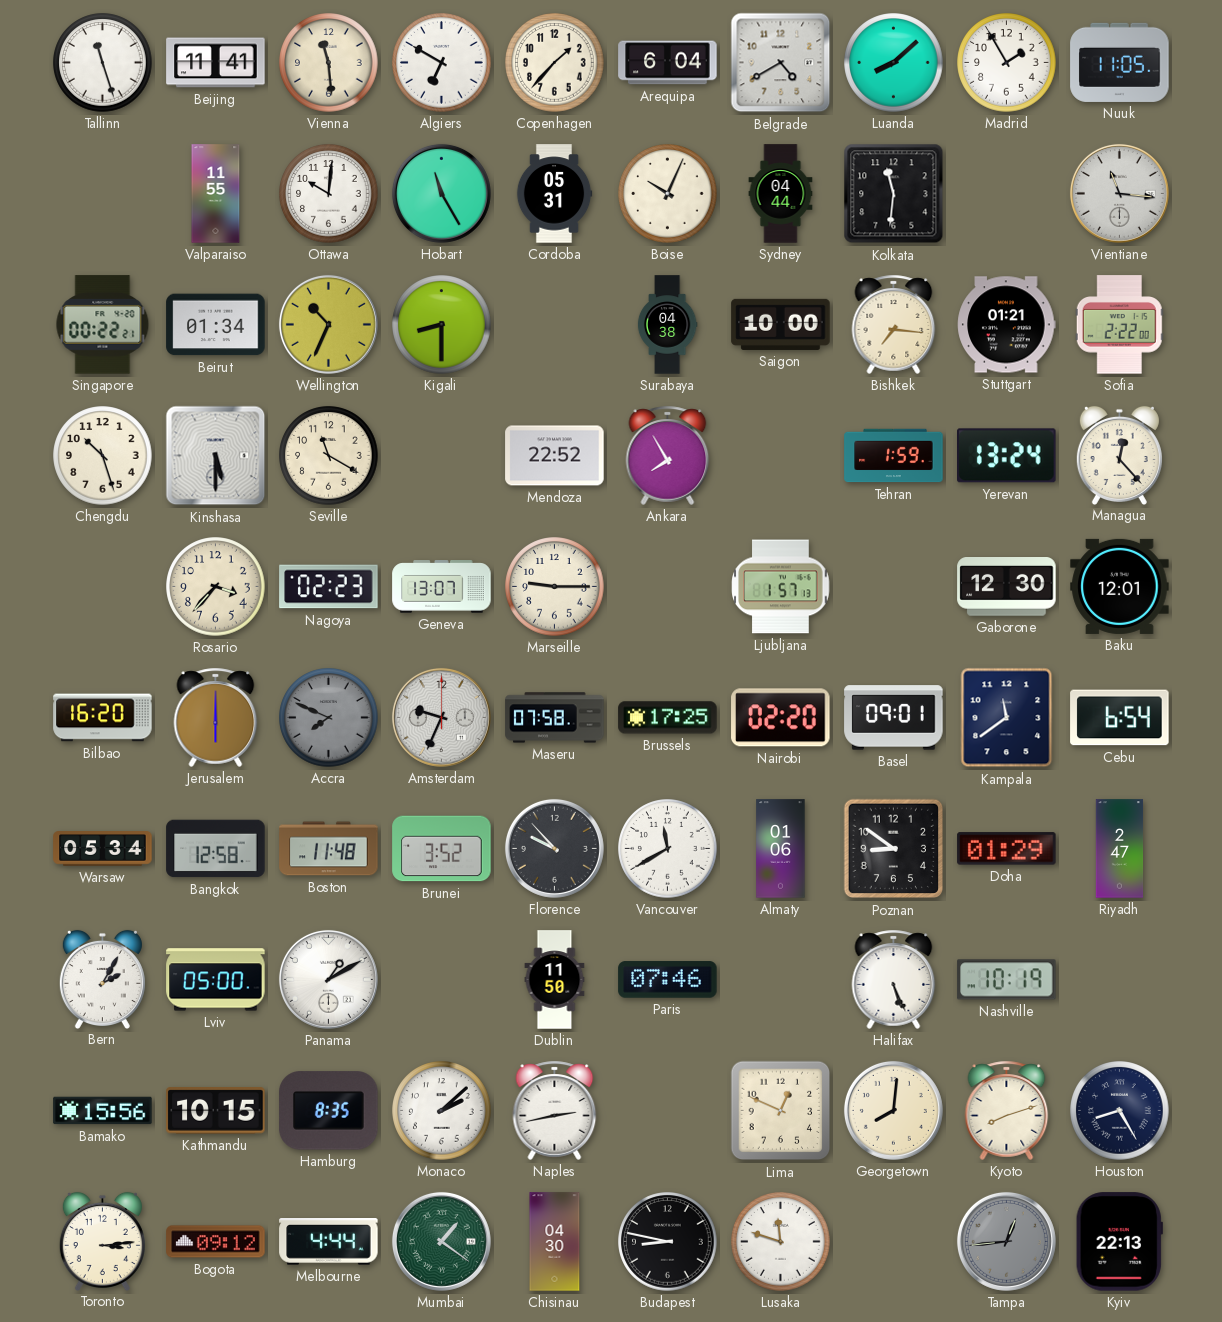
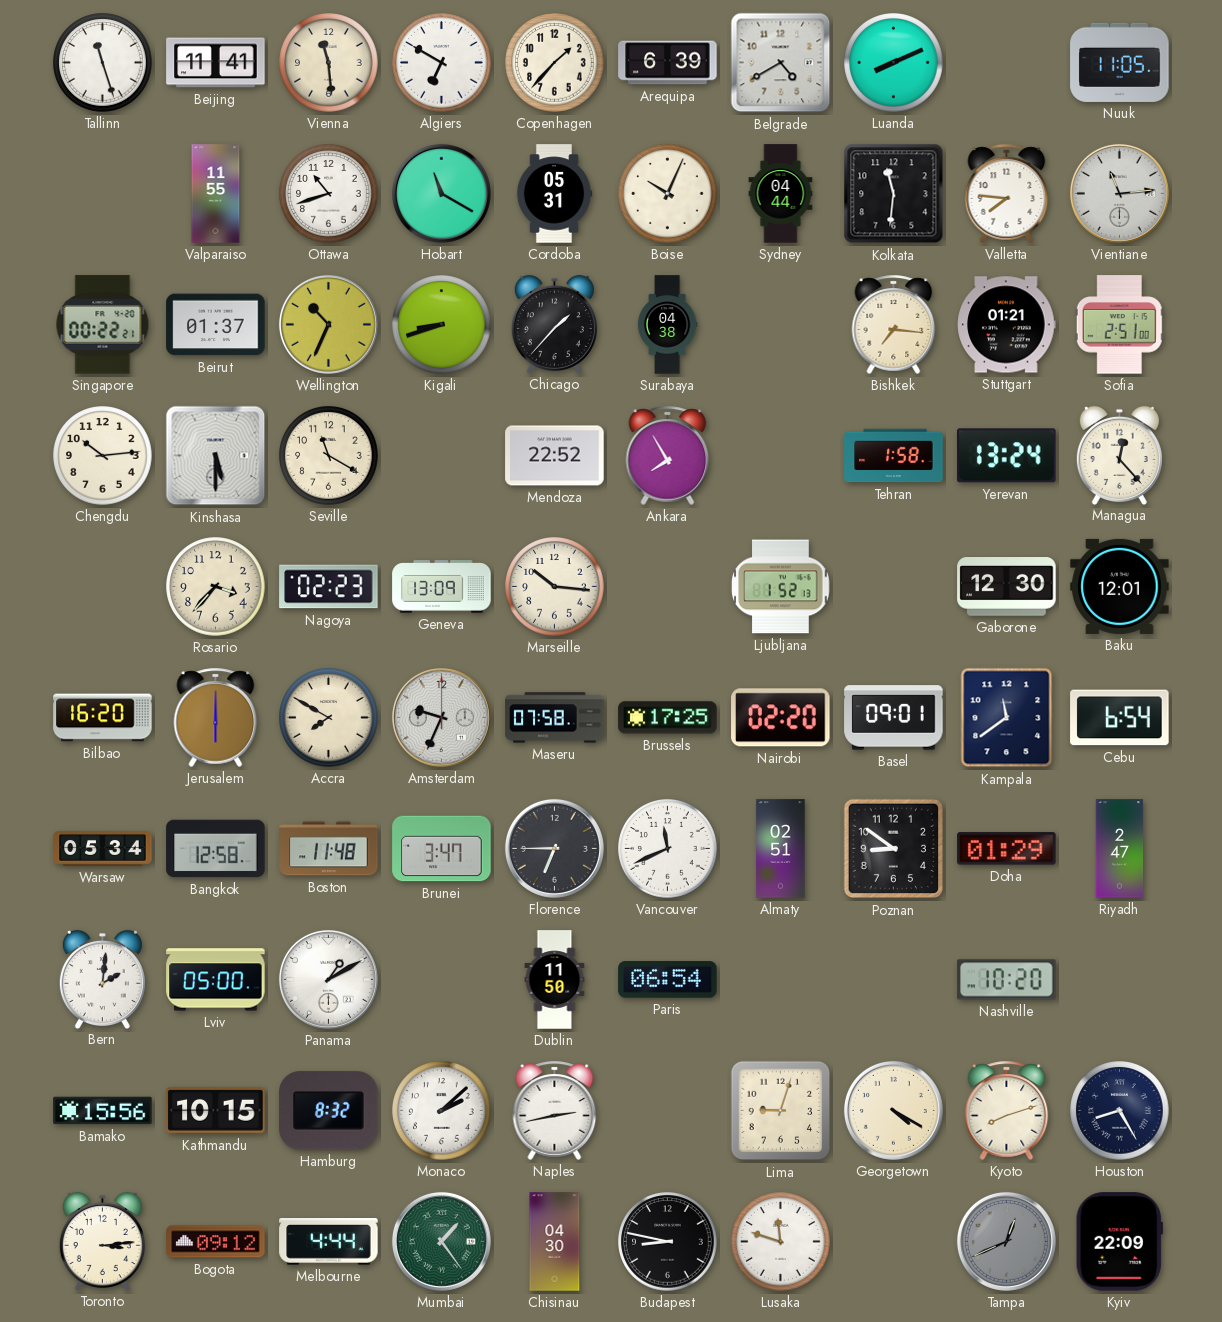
Arequipa: 6:04 -> 6:39 (668, 63)
Luanda: 8:08 -> 8:11 (894, 63)
Madrid: 1:55 -> none (1007, 63)
Ottawa: 10:01 -> 10:42 (329, 194)
Hobart: 11:25 -> 11:20 (441, 193)
Valletta: none -> 7:46 (1007, 193)
Vientiane: 11:16 -> 11:14 (1119, 193)
Beirut: 01:34 -> 01:37 (216, 325)
Kigali: 8:30 -> 8:42 (442, 325)
Chicago: none -> 1:37 (554, 324)
Saigon: 10:00 -> none (781, 324)
Sofia: 2:22 -> 2:51 (1119, 325)
Chengdu: 10:27 -> 10:14 (103, 456)
Tehran: 1:59 -> 1:58 (894, 456)
Geneva: 13:07 -> 13:09 (442, 587)
Marseille: 9:15 -> 10:16 (555, 587)
Ljubljana: 1:57 -> 1:52 (781, 587)
Accra: 7:49 -> 7:50 (329, 718)
Accra dial: grey -> cream (329, 718)
Brunei: 3:52 -> 3:47 (442, 849)
Florence: 9:53 -> 6:45 (554, 848)
Vancouver: 11:40 -> 11:41 (668, 849)
Almaty: 01:06 -> 02:51 (781, 849)
Bern: 2:05 -> 2:01 (102, 979)
Paris: 07:46 -> 06:54 (668, 980)
Halifax: 5:26 -> none (894, 979)
Nashville: 10:19 -> 10:20 (1007, 980)
Hamburg: 8:35 -> 8:32 (329, 1111)
Lima: 12:49 -> 9:03 (781, 1111)
Georgetown: 8:01 -> 4:20 (893, 1110)
Mumbai: 1:21 -> 1:24 (441, 1241)
Tampa: 12:44 -> 12:41 (1006, 1241)
Kyiv: 22:13 -> 22:09 (1119, 1242)
